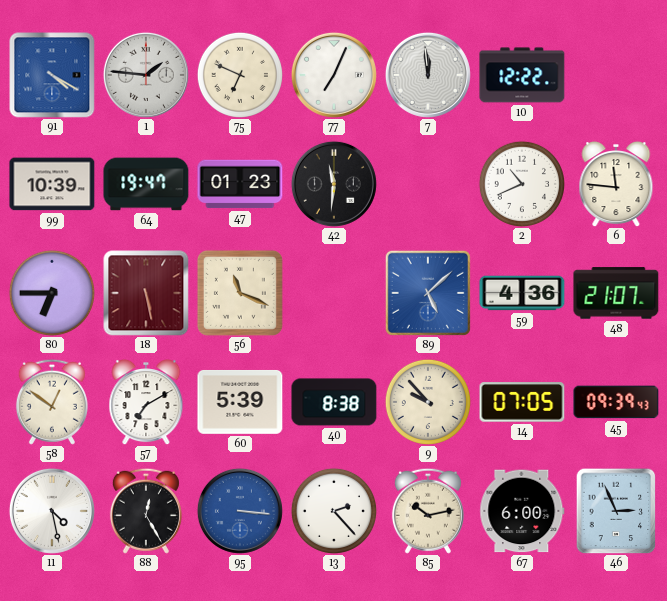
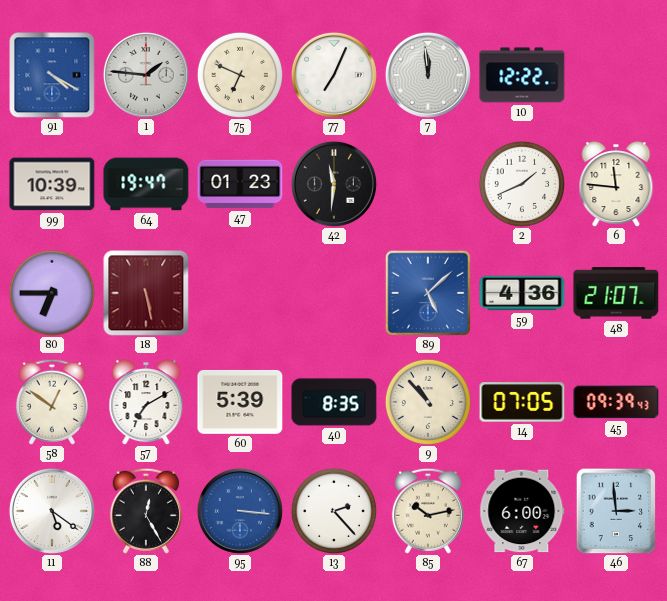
2: 10:41 -> 1:41 (522, 184)
56: 11:19 -> none (240, 293)
40: 8:38 -> 8:35 (334, 402)
9: 9:53 -> 10:53 (428, 402)
11: 4:28 -> 5:21 (52, 511)
46: 2:56 -> 2:59 (616, 511)
